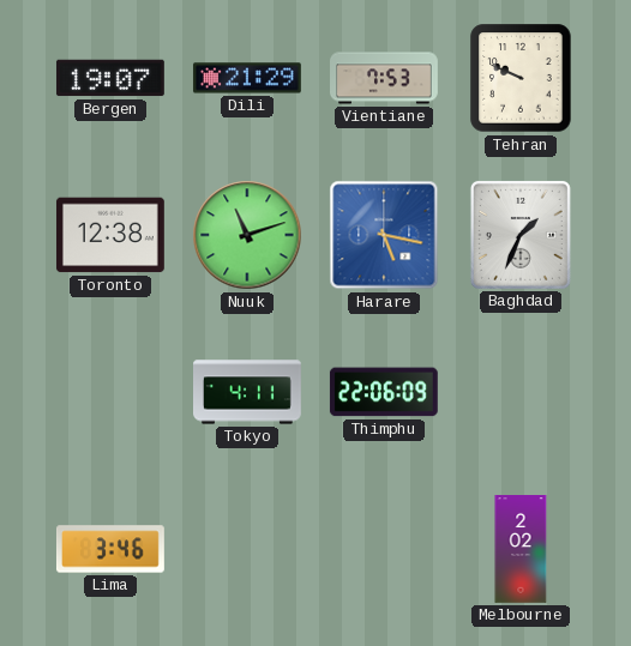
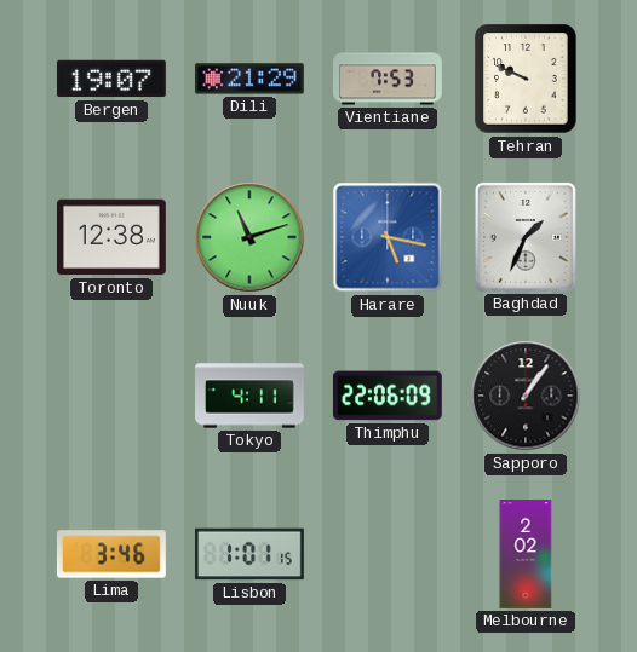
Sapporo: none -> 1:06 (526, 396)
Lisbon: none -> 1:01 (249, 554)
